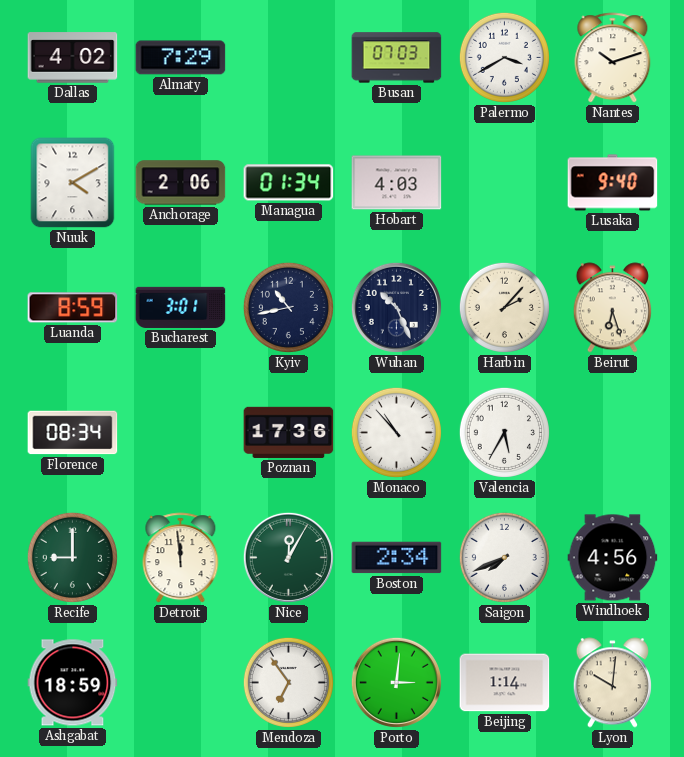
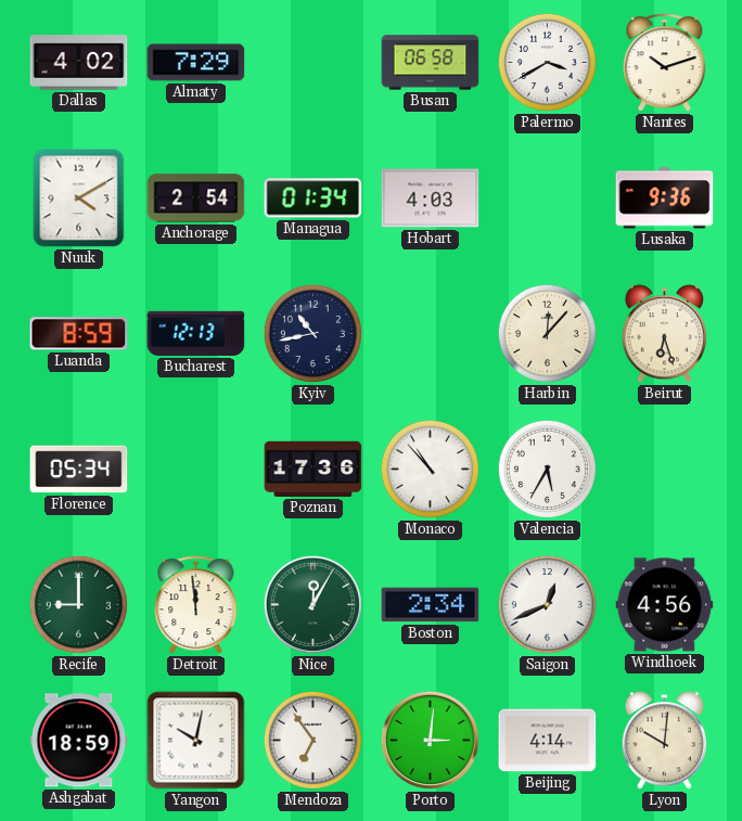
Busan: 07:03 -> 06:58 (431, 63)
Anchorage: 2:06 -> 2:54 (196, 198)
Lusaka: 9:40 -> 9:36 (665, 198)
Bucharest: 3:01 -> 12:13 (196, 333)
Wuhan: 10:26 -> none (396, 307)
Harbin: 2:07 -> 12:07 (547, 333)
Florence: 08:34 -> 05:34 (79, 470)
Saigon: 7:41 -> 12:41 (547, 604)
Yangon: none -> 10:02 (196, 741)
Beijing: 1:14 -> 4:14 (548, 741)
